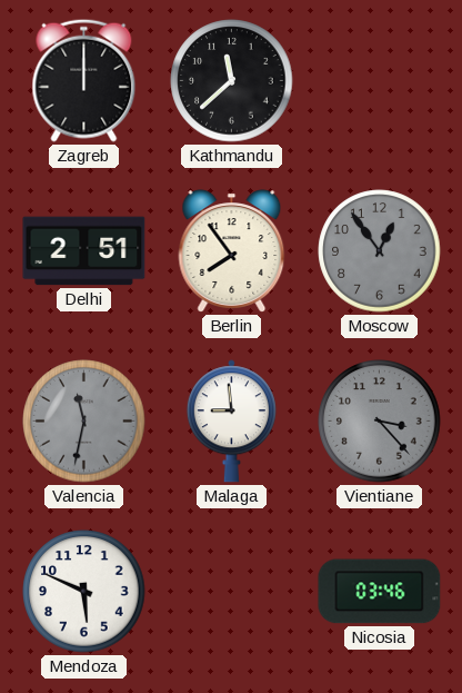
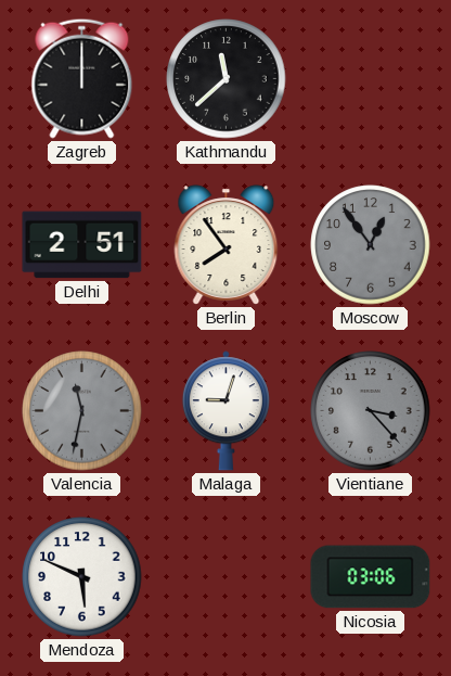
Malaga: 8:59 -> 9:03 (225, 411)
Nicosia: 03:46 -> 03:06 (371, 577)
